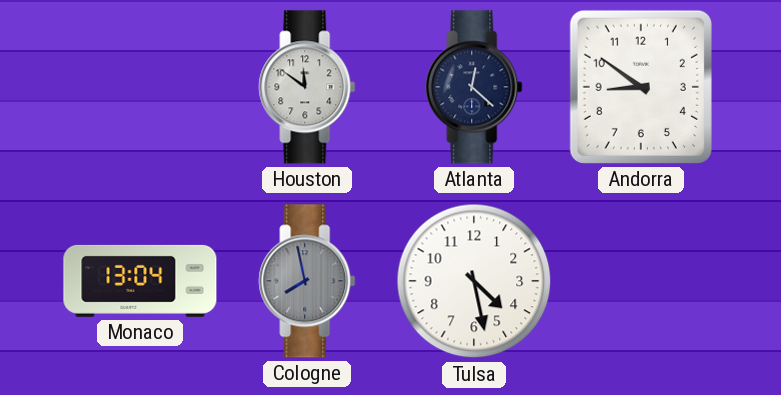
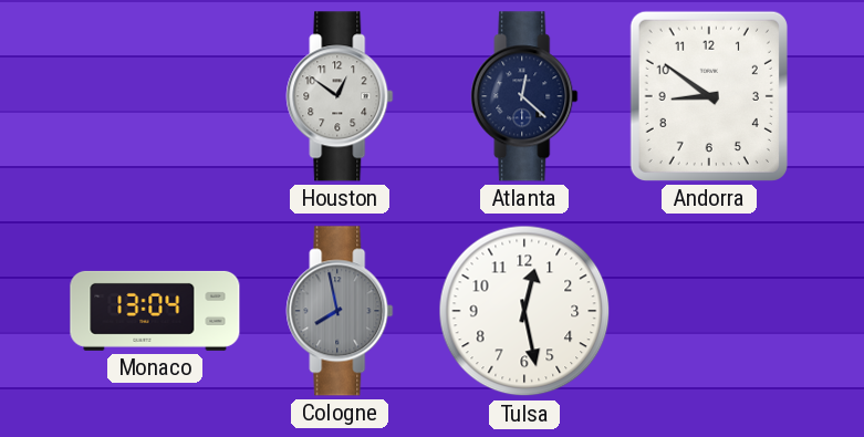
Houston: 11:51 -> 12:51 (340, 96)
Tulsa: 4:28 -> 12:28 (524, 311)
